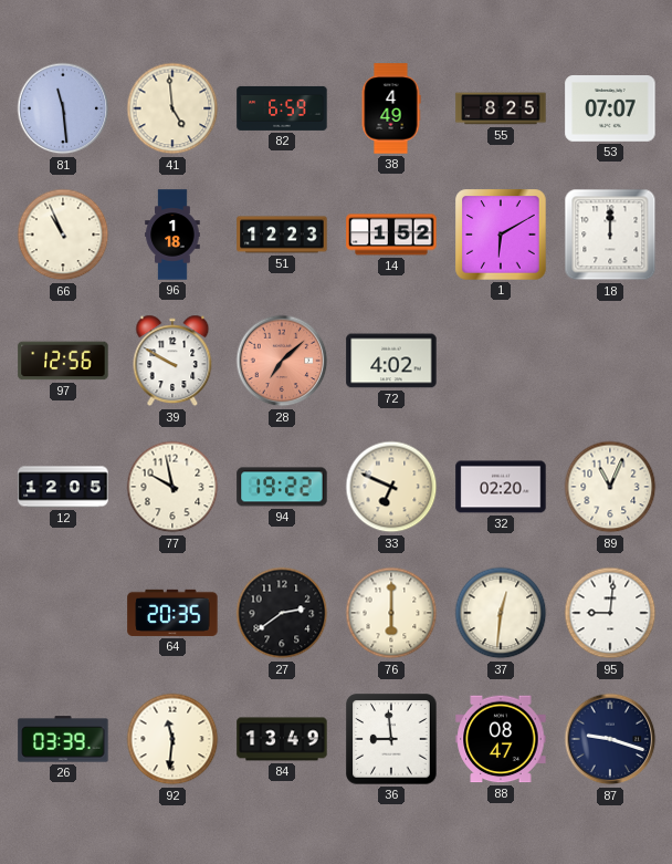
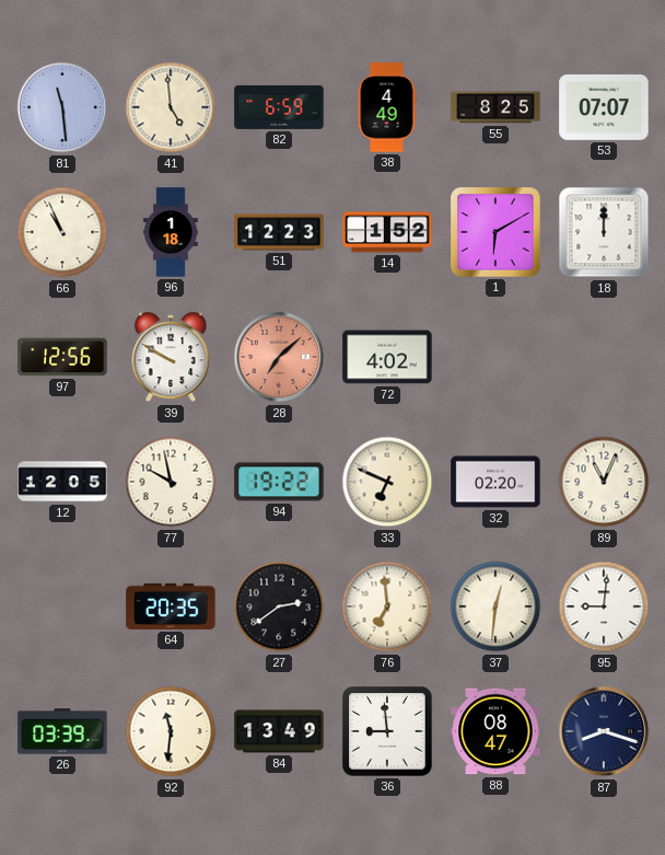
76: 6:00 -> 6:59 (387, 606)
87: 9:18 -> 8:18 (604, 731)
